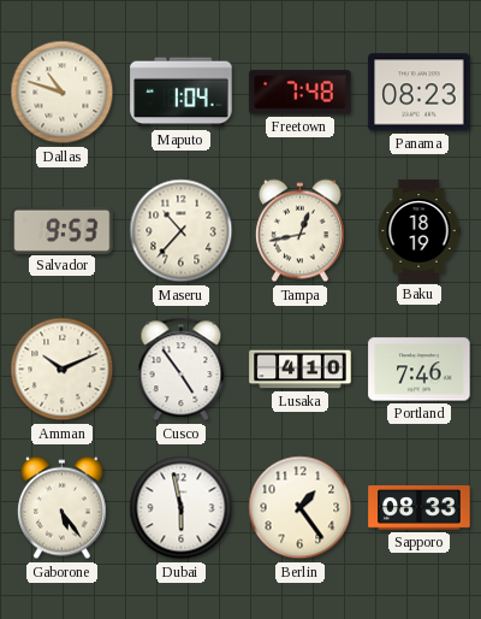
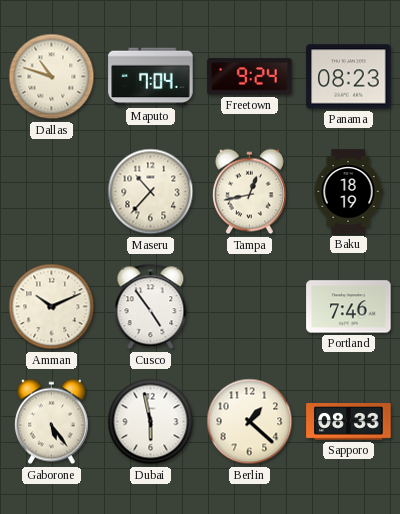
Maputo: 1:04 -> 7:04 (151, 77)
Freetown: 7:48 -> 9:24 (250, 77)
Salvador: 9:53 -> none (63, 230)
Lusaka: 4:10 -> none (301, 370)
Berlin: 1:24 -> 1:22 (250, 422)
